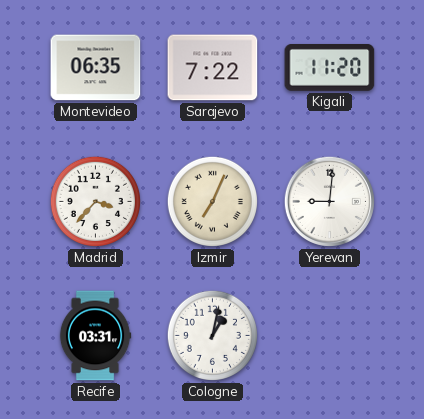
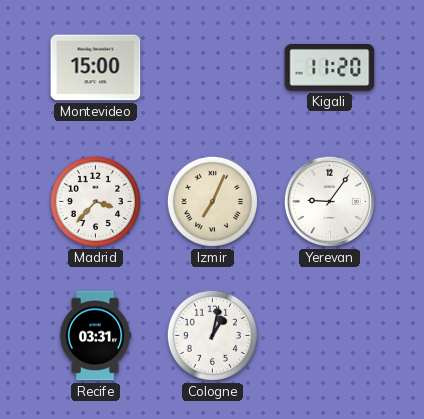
Montevideo: 06:35 -> 15:00 (96, 68)
Sarajevo: 7:22 -> none (213, 68)
Yerevan: 9:01 -> 9:06 (329, 201)
